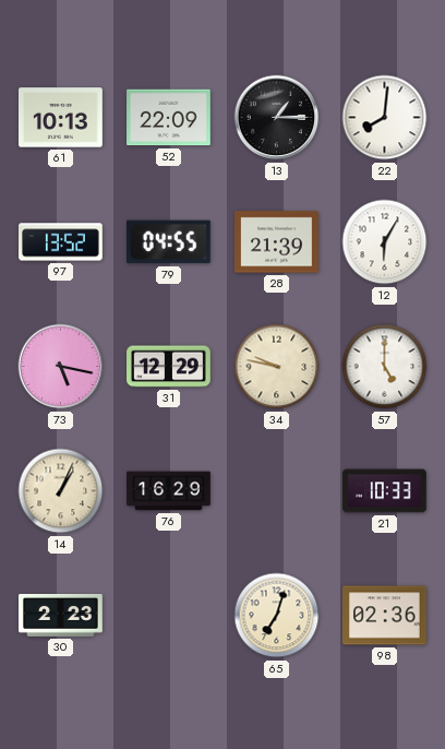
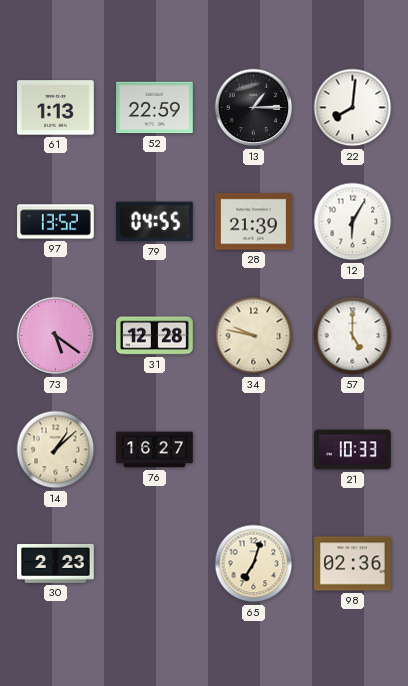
61: 10:13 -> 1:13 (56, 108)
52: 22:09 -> 22:59 (155, 108)
73: 5:17 -> 5:21 (56, 336)
31: 12:29 -> 12:28 (155, 336)
14: 1:04 -> 1:08 (56, 450)
76: 16:29 -> 16:27 (155, 450)
